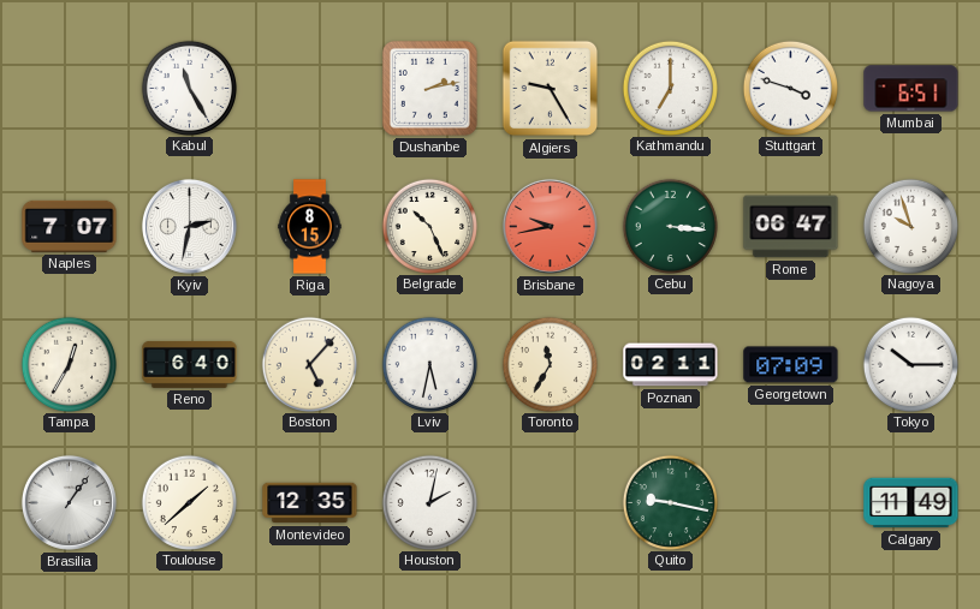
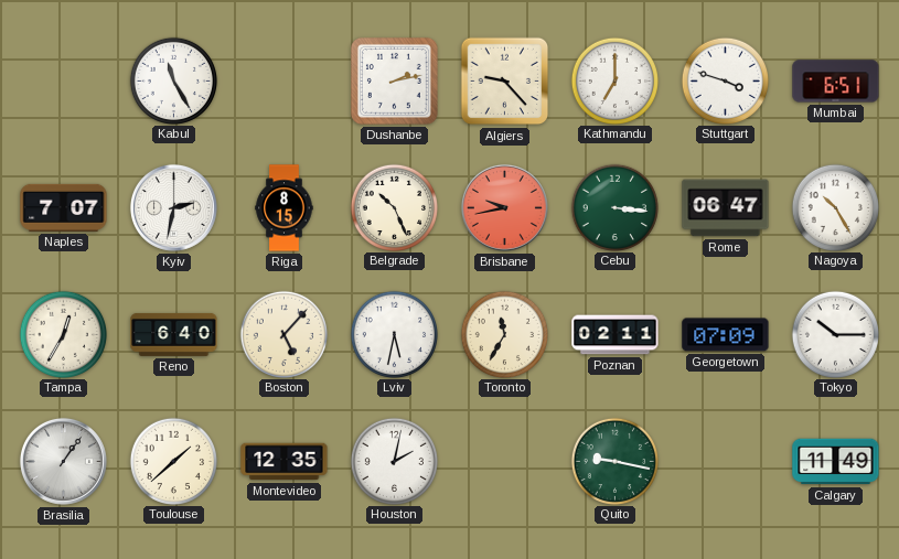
Algiers: 9:25 -> 9:23 (505, 82)
Nagoya: 9:57 -> 10:25 (835, 207)
